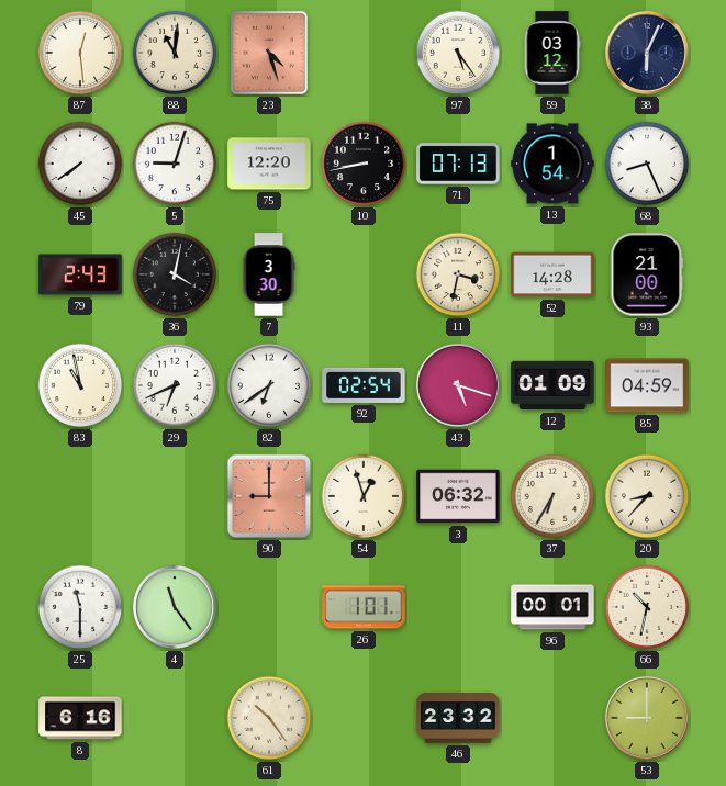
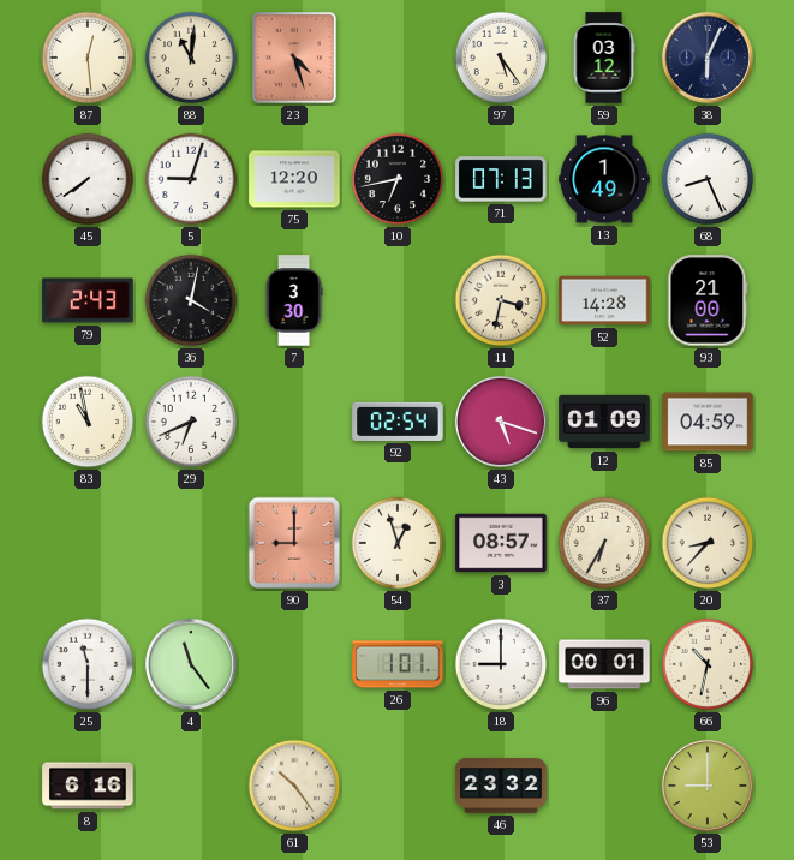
10: 8:43 -> 6:43 (398, 179)
13: 1:54 -> 1:49 (604, 179)
82: 6:39 -> none (269, 385)
3: 06:32 -> 08:57 (501, 543)
18: none -> 9:00 (501, 664)
